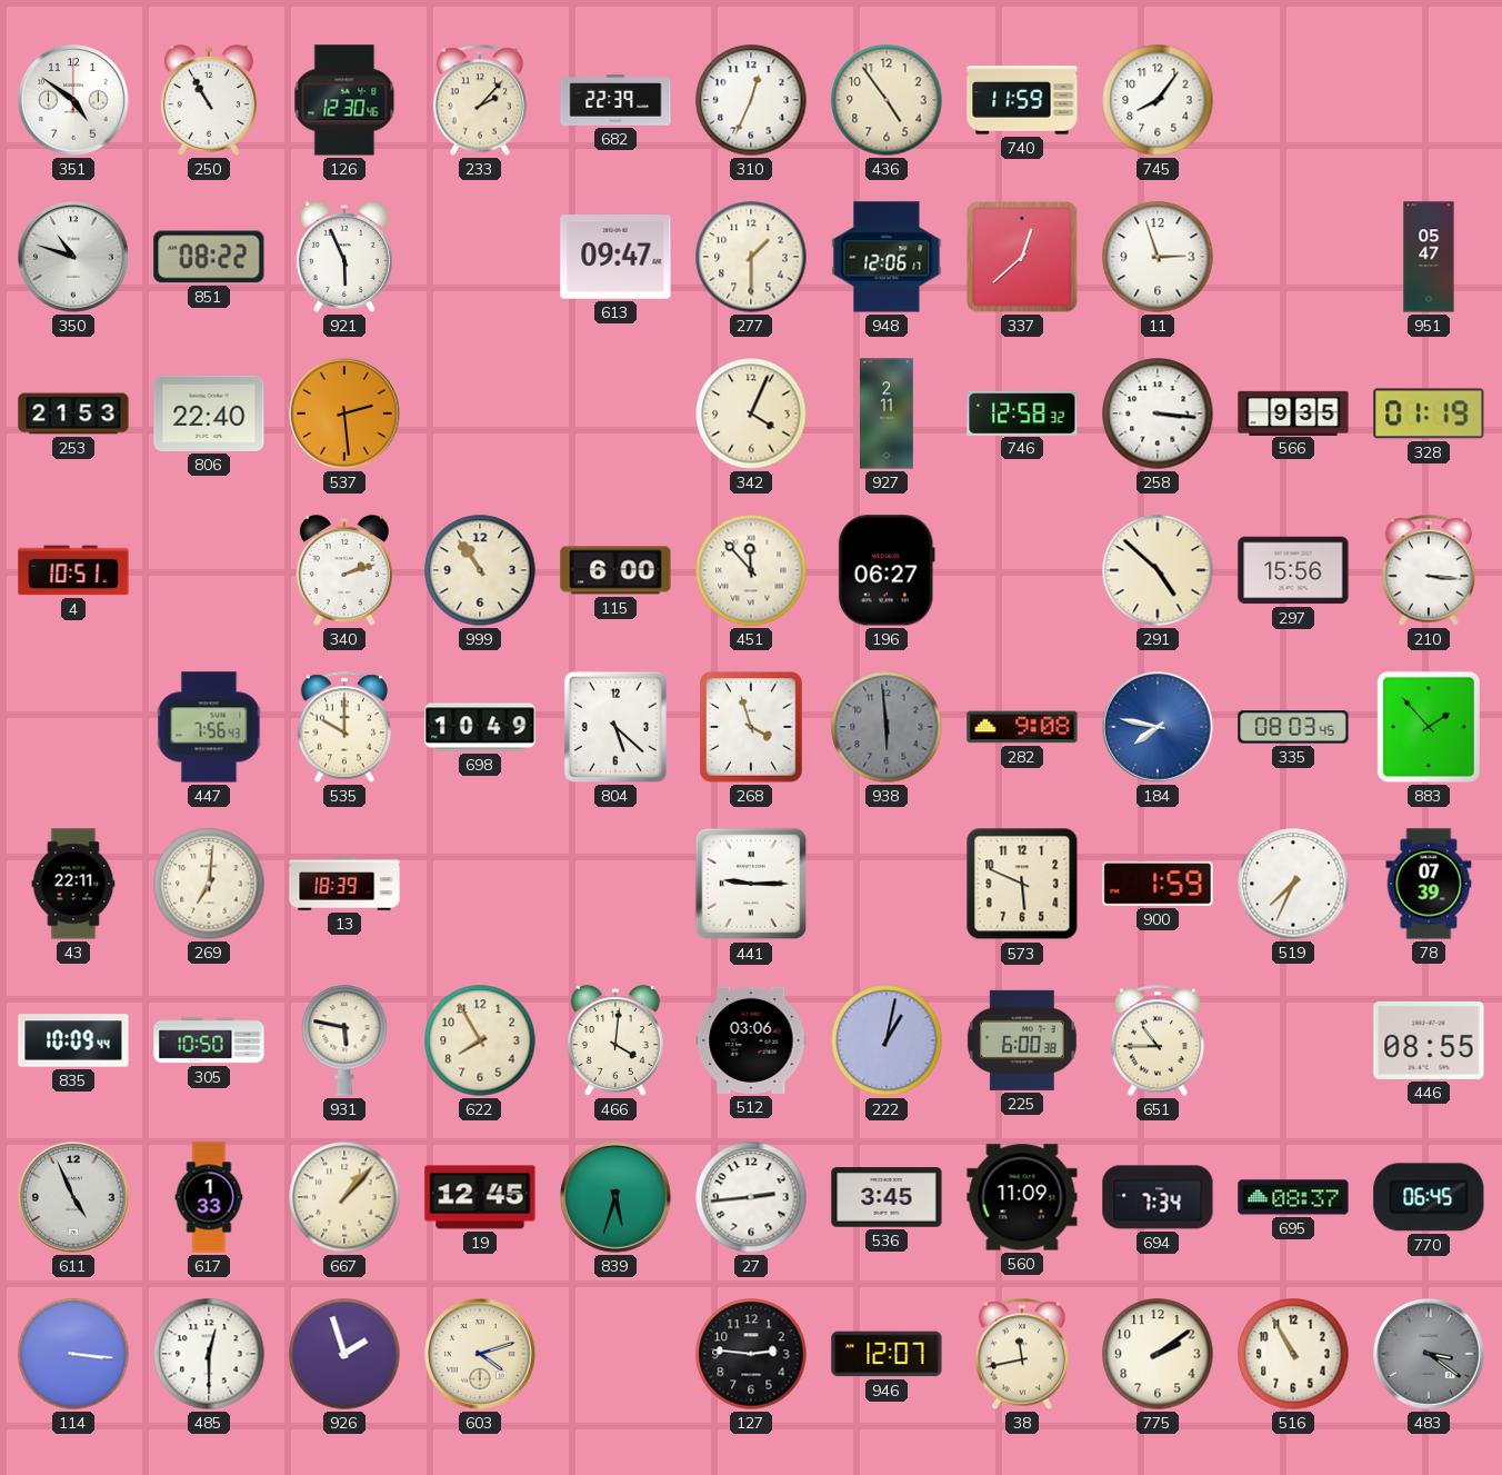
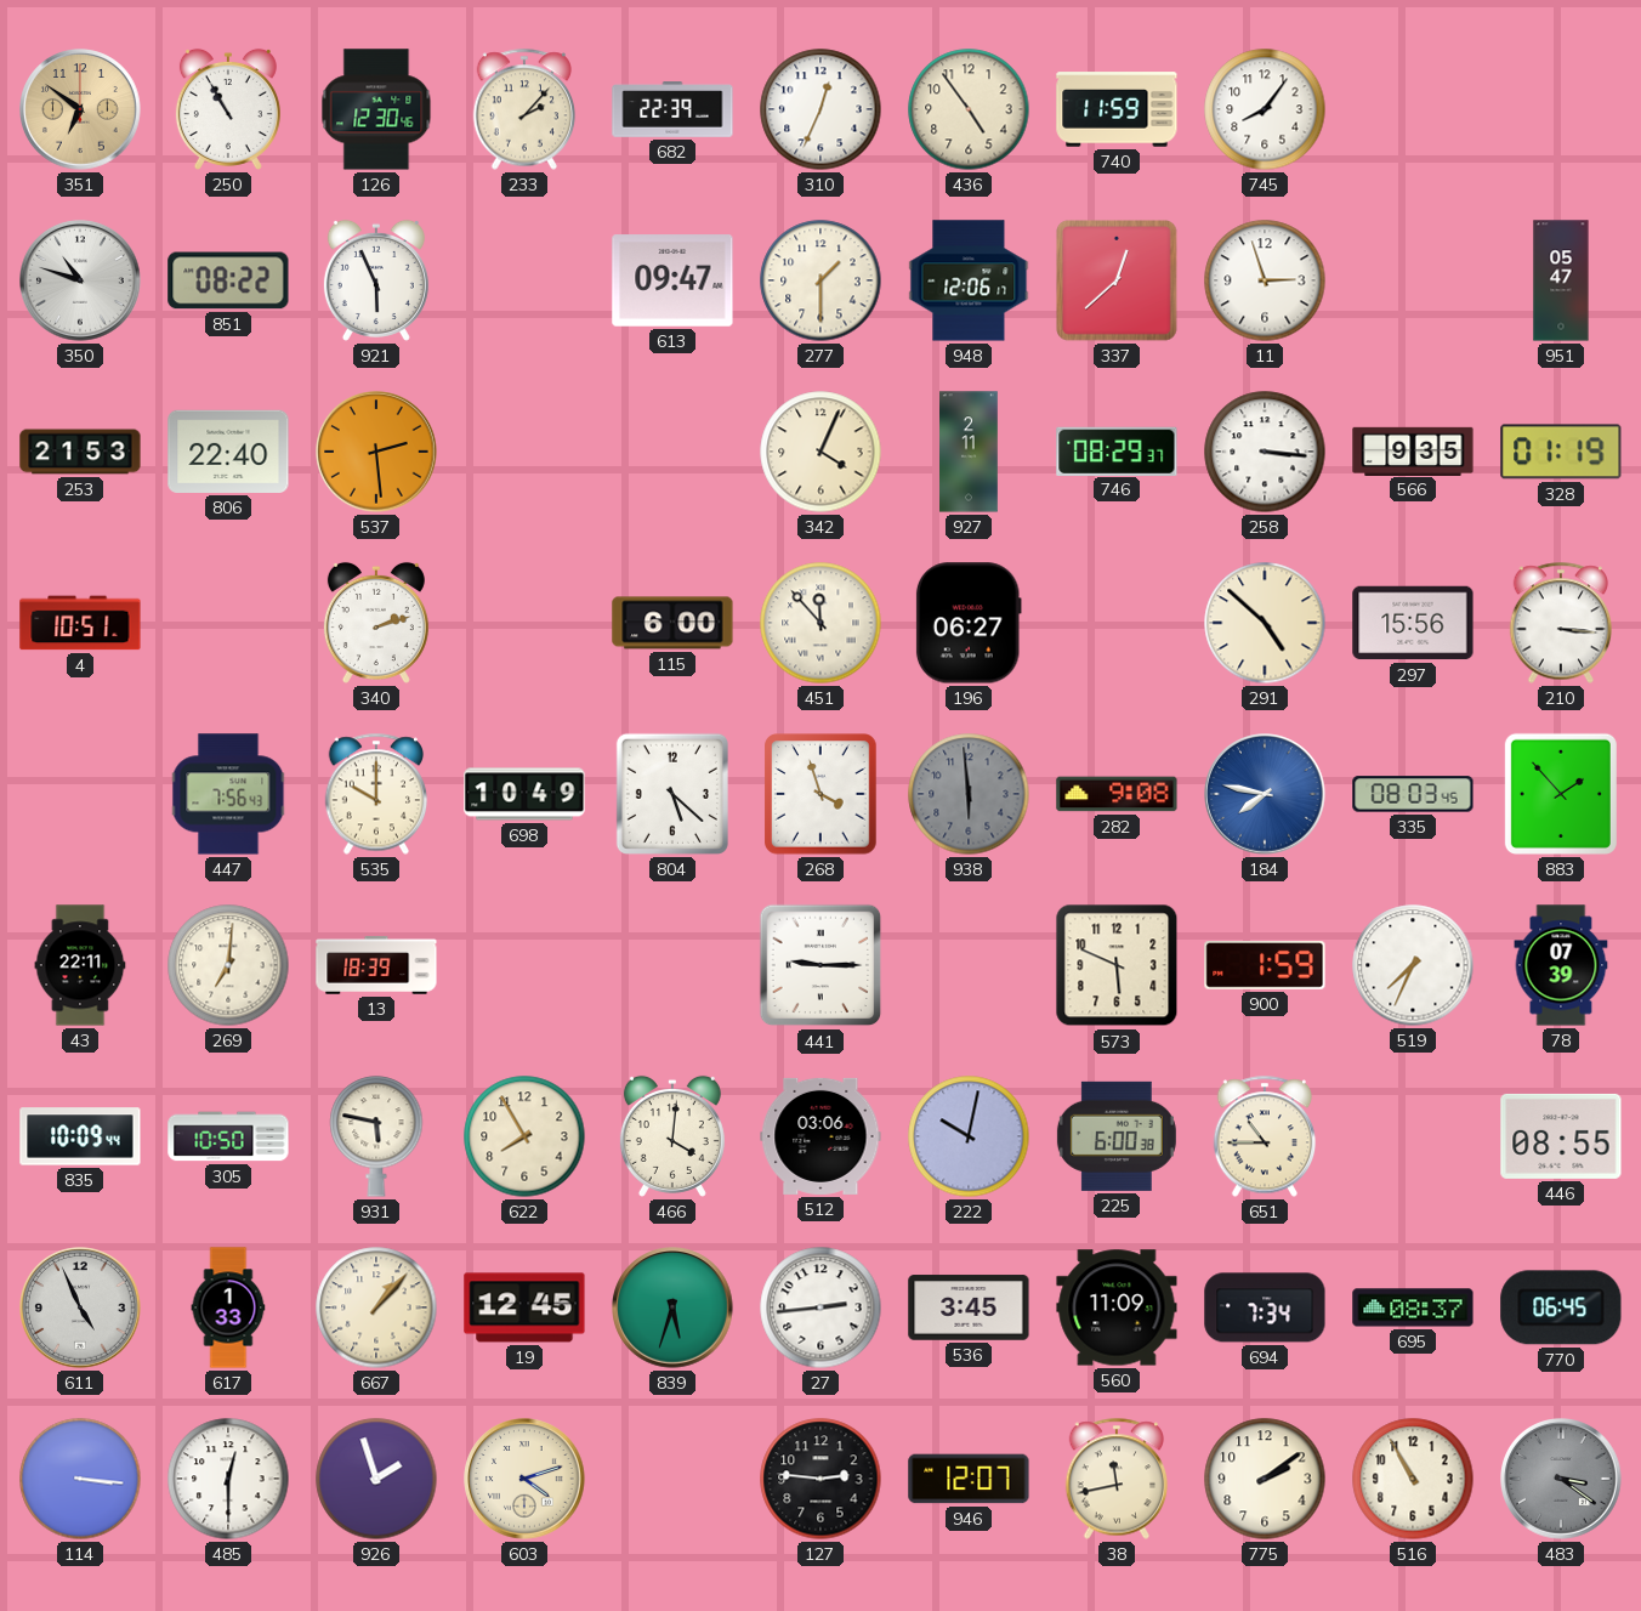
351: 4:51 -> 6:51 (80, 109)
351 dial: white -> champagne (80, 109)
746: 12:58 -> 08:29 (1117, 450)
999: 10:54 -> none (480, 570)
222: 1:02 -> 10:02 (969, 1136)
